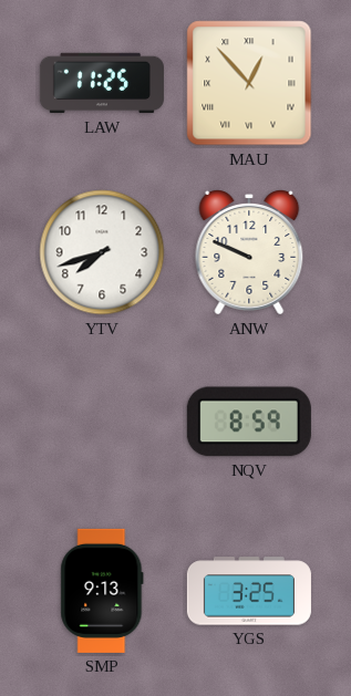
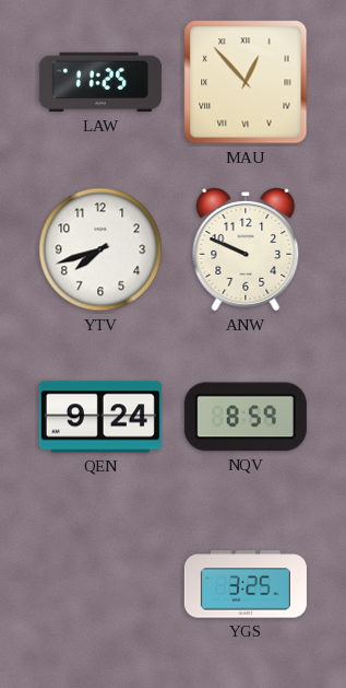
QEN: none -> 9:24 (100, 417)
SMP: 9:13 -> none (102, 591)
